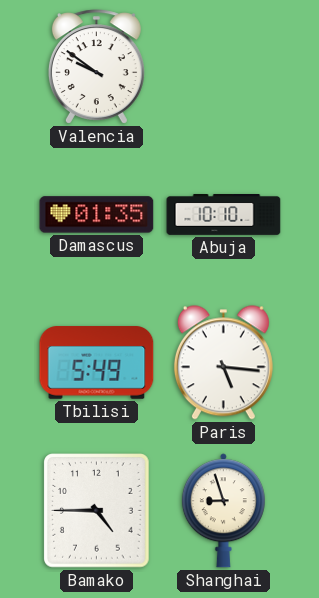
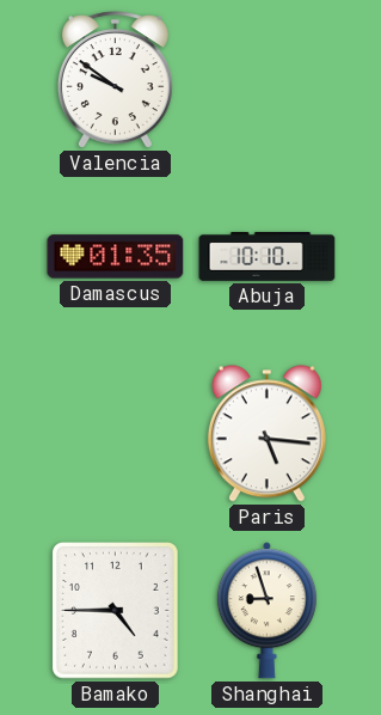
Tbilisi: 5:49 -> none (97, 363)
